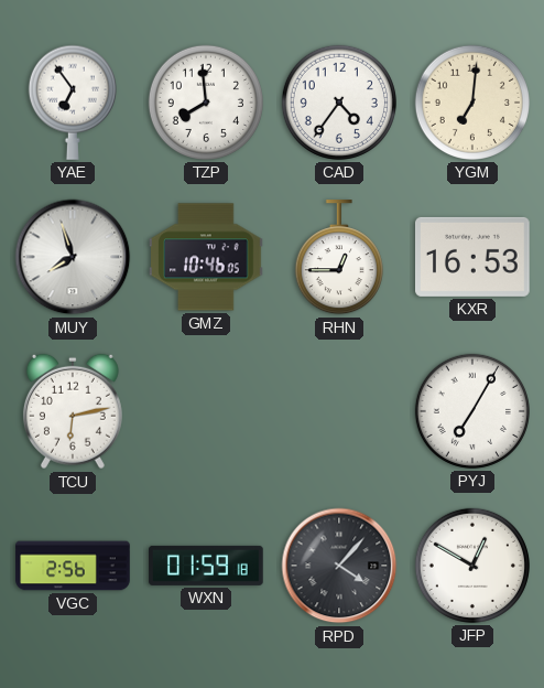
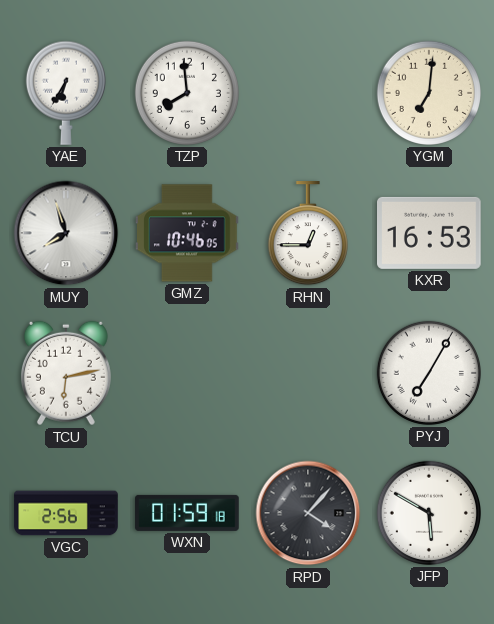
YAE: 6:54 -> 6:35 (66, 93)
CAD: 4:36 -> none (339, 103)
JFP: 12:50 -> 5:50 (429, 513)
